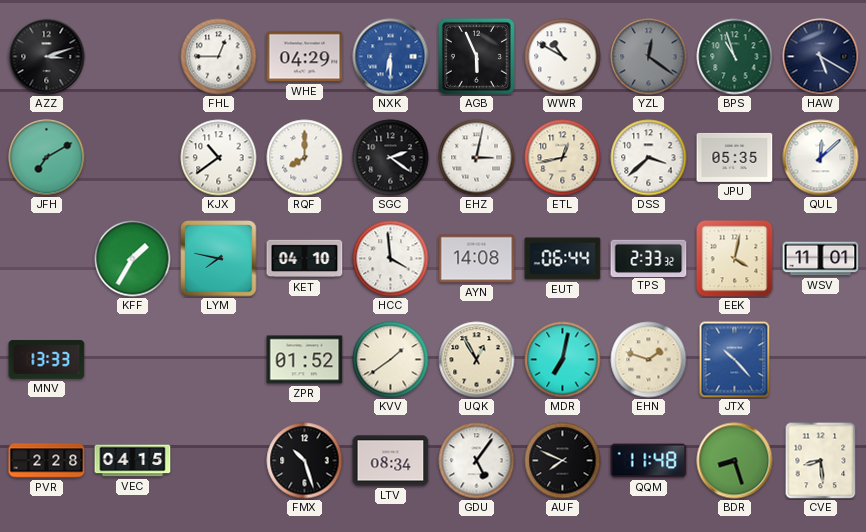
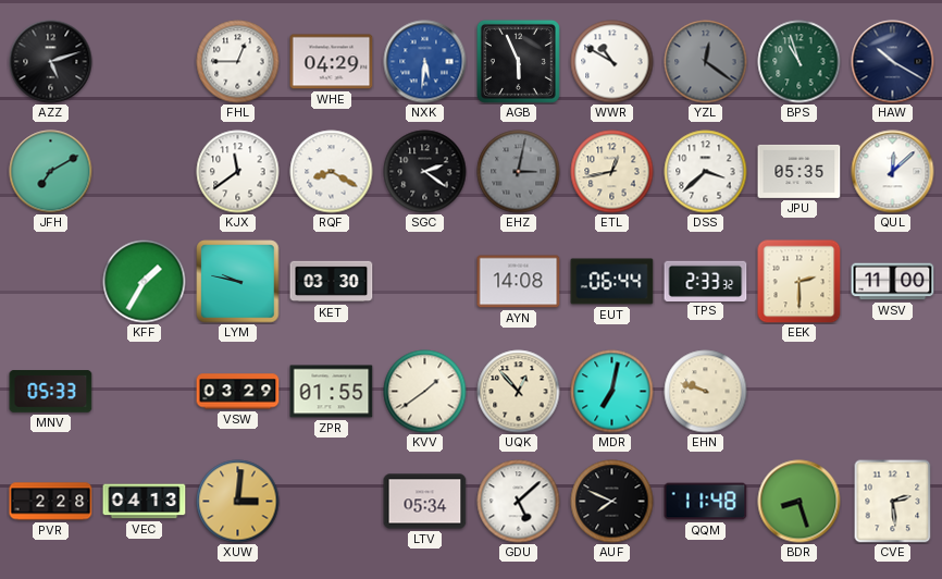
AZZ: 3:12 -> 5:12 (51, 62)
NXK: 6:30 -> 5:31 (425, 62)
HAW: 5:20 -> 10:20 (893, 62)
KJX: 10:39 -> 11:39 (238, 172)
RQF: 8:00 -> 8:20 (332, 172)
EHZ dial: white -> grey (519, 172)
LYM: 7:47 -> 9:47 (238, 282)
KET: 04:10 -> 03:30 (332, 282)
HCC: 3:59 -> none (391, 259)
EEK: 4:02 -> 2:30 (800, 282)
WSV: 11:01 -> 11:00 (893, 282)
MNV: 13:33 -> 05:33 (51, 392)
VSW: none -> 03:29 (238, 392)
ZPR: 01:52 -> 01:55 (332, 392)
UQK: 12:55 -> 12:53 (519, 392)
EHN: 1:48 -> 9:48 (706, 392)
JTX: 10:23 -> none (735, 360)
VEC: 04:15 -> 04:13 (145, 502)
XUW: none -> 3:01 (238, 502)
FMX: 10:27 -> none (305, 461)
LTV: 08:34 -> 05:34 (425, 502)
GDU: 5:06 -> 5:08 (519, 502)
CVE: 8:29 -> 2:29 (893, 501)
